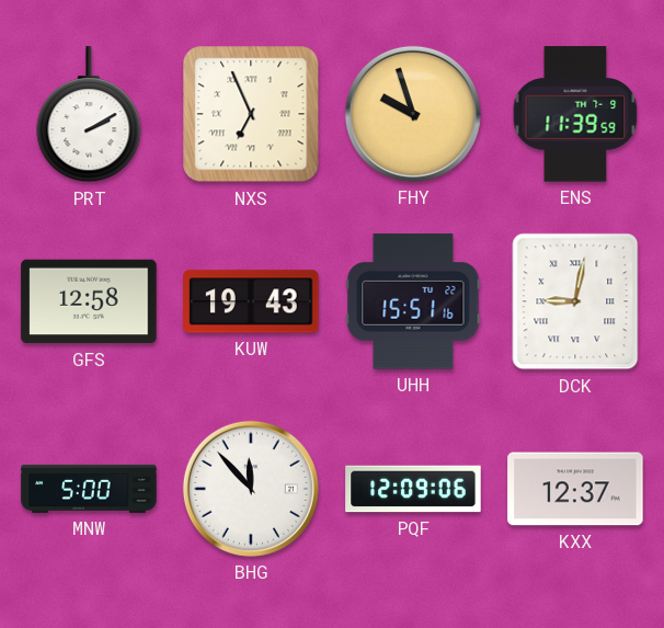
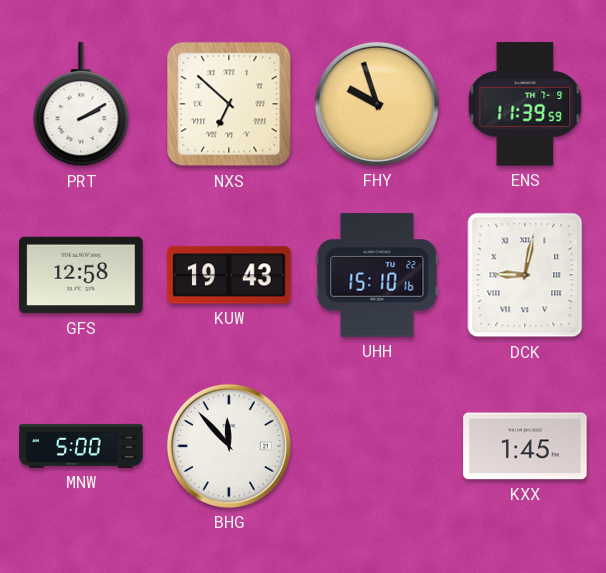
NXS: 6:56 -> 6:52 (229, 104)
UHH: 15:51 -> 15:10 (377, 275)
PQF: 12:09 -> none (413, 489)
KXX: 12:37 -> 1:45 (525, 446)
